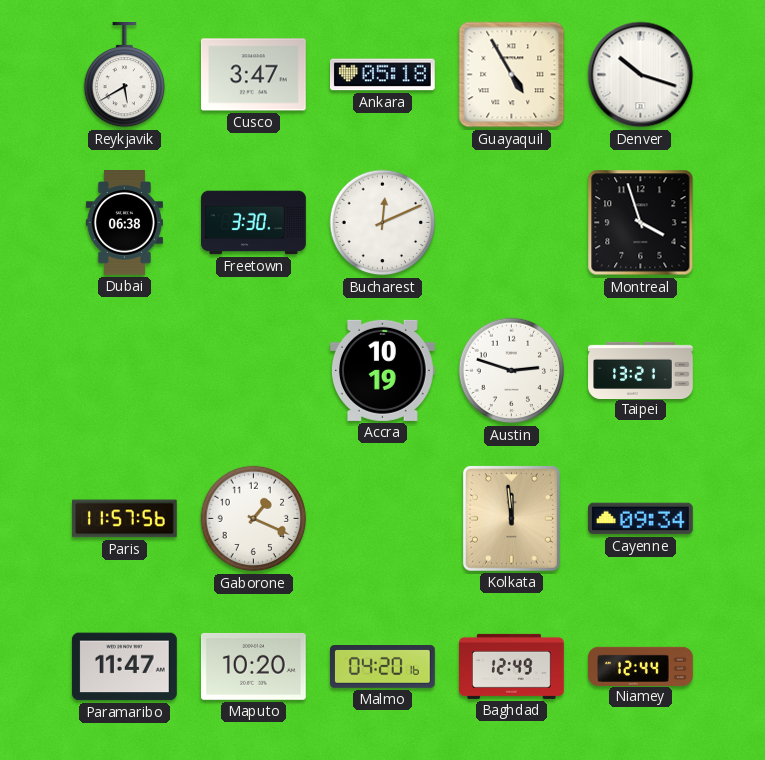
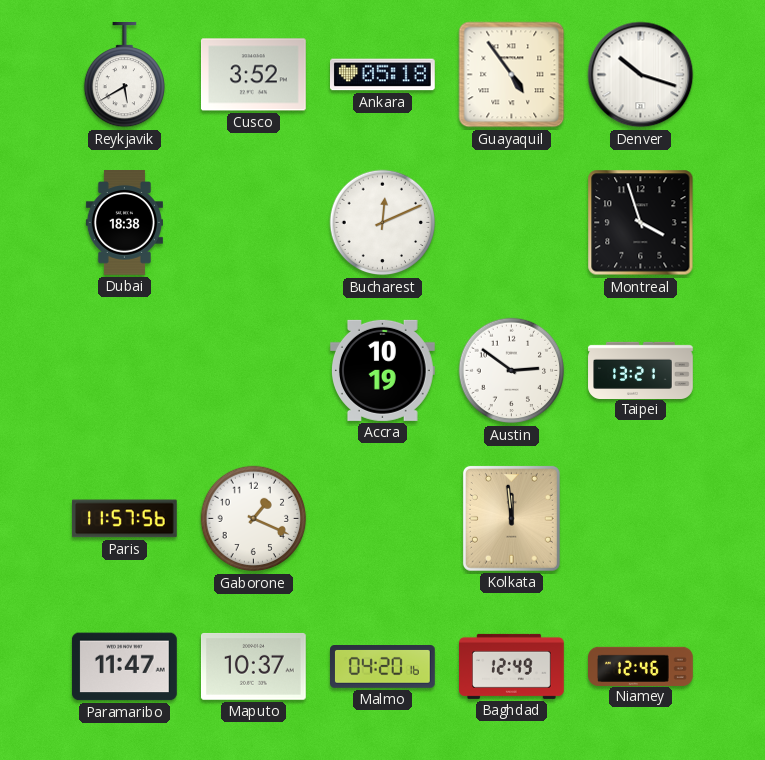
Cusco: 3:47 -> 3:52 (253, 75)
Guayaquil: 4:55 -> 4:54 (512, 75)
Dubai: 06:38 -> 18:38 (124, 223)
Freetown: 3:30 -> none (254, 223)
Austin: 2:48 -> 2:51 (512, 371)
Cayenne: 09:34 -> none (641, 519)
Maputo: 10:20 -> 10:37 (254, 666)
Niamey: 12:44 -> 12:46 (641, 666)
